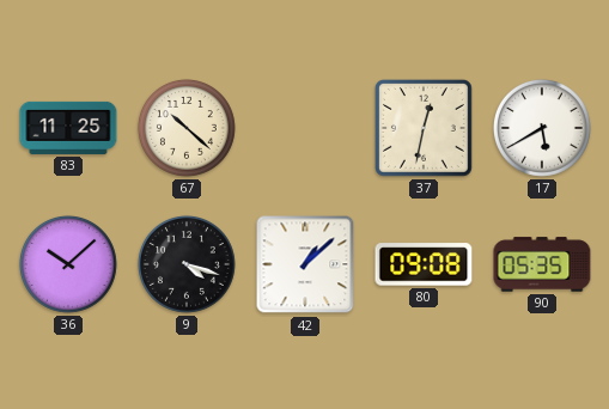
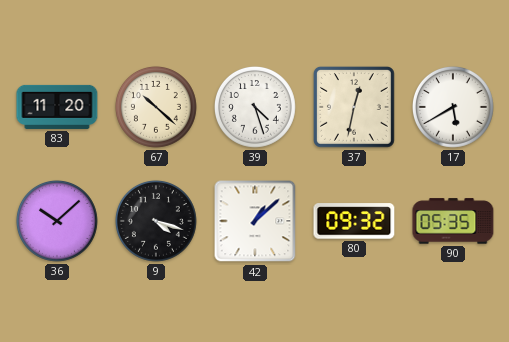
83: 11:25 -> 11:20 (57, 107)
39: none -> 4:27 (255, 107)
80: 09:08 -> 09:32 (354, 221)
